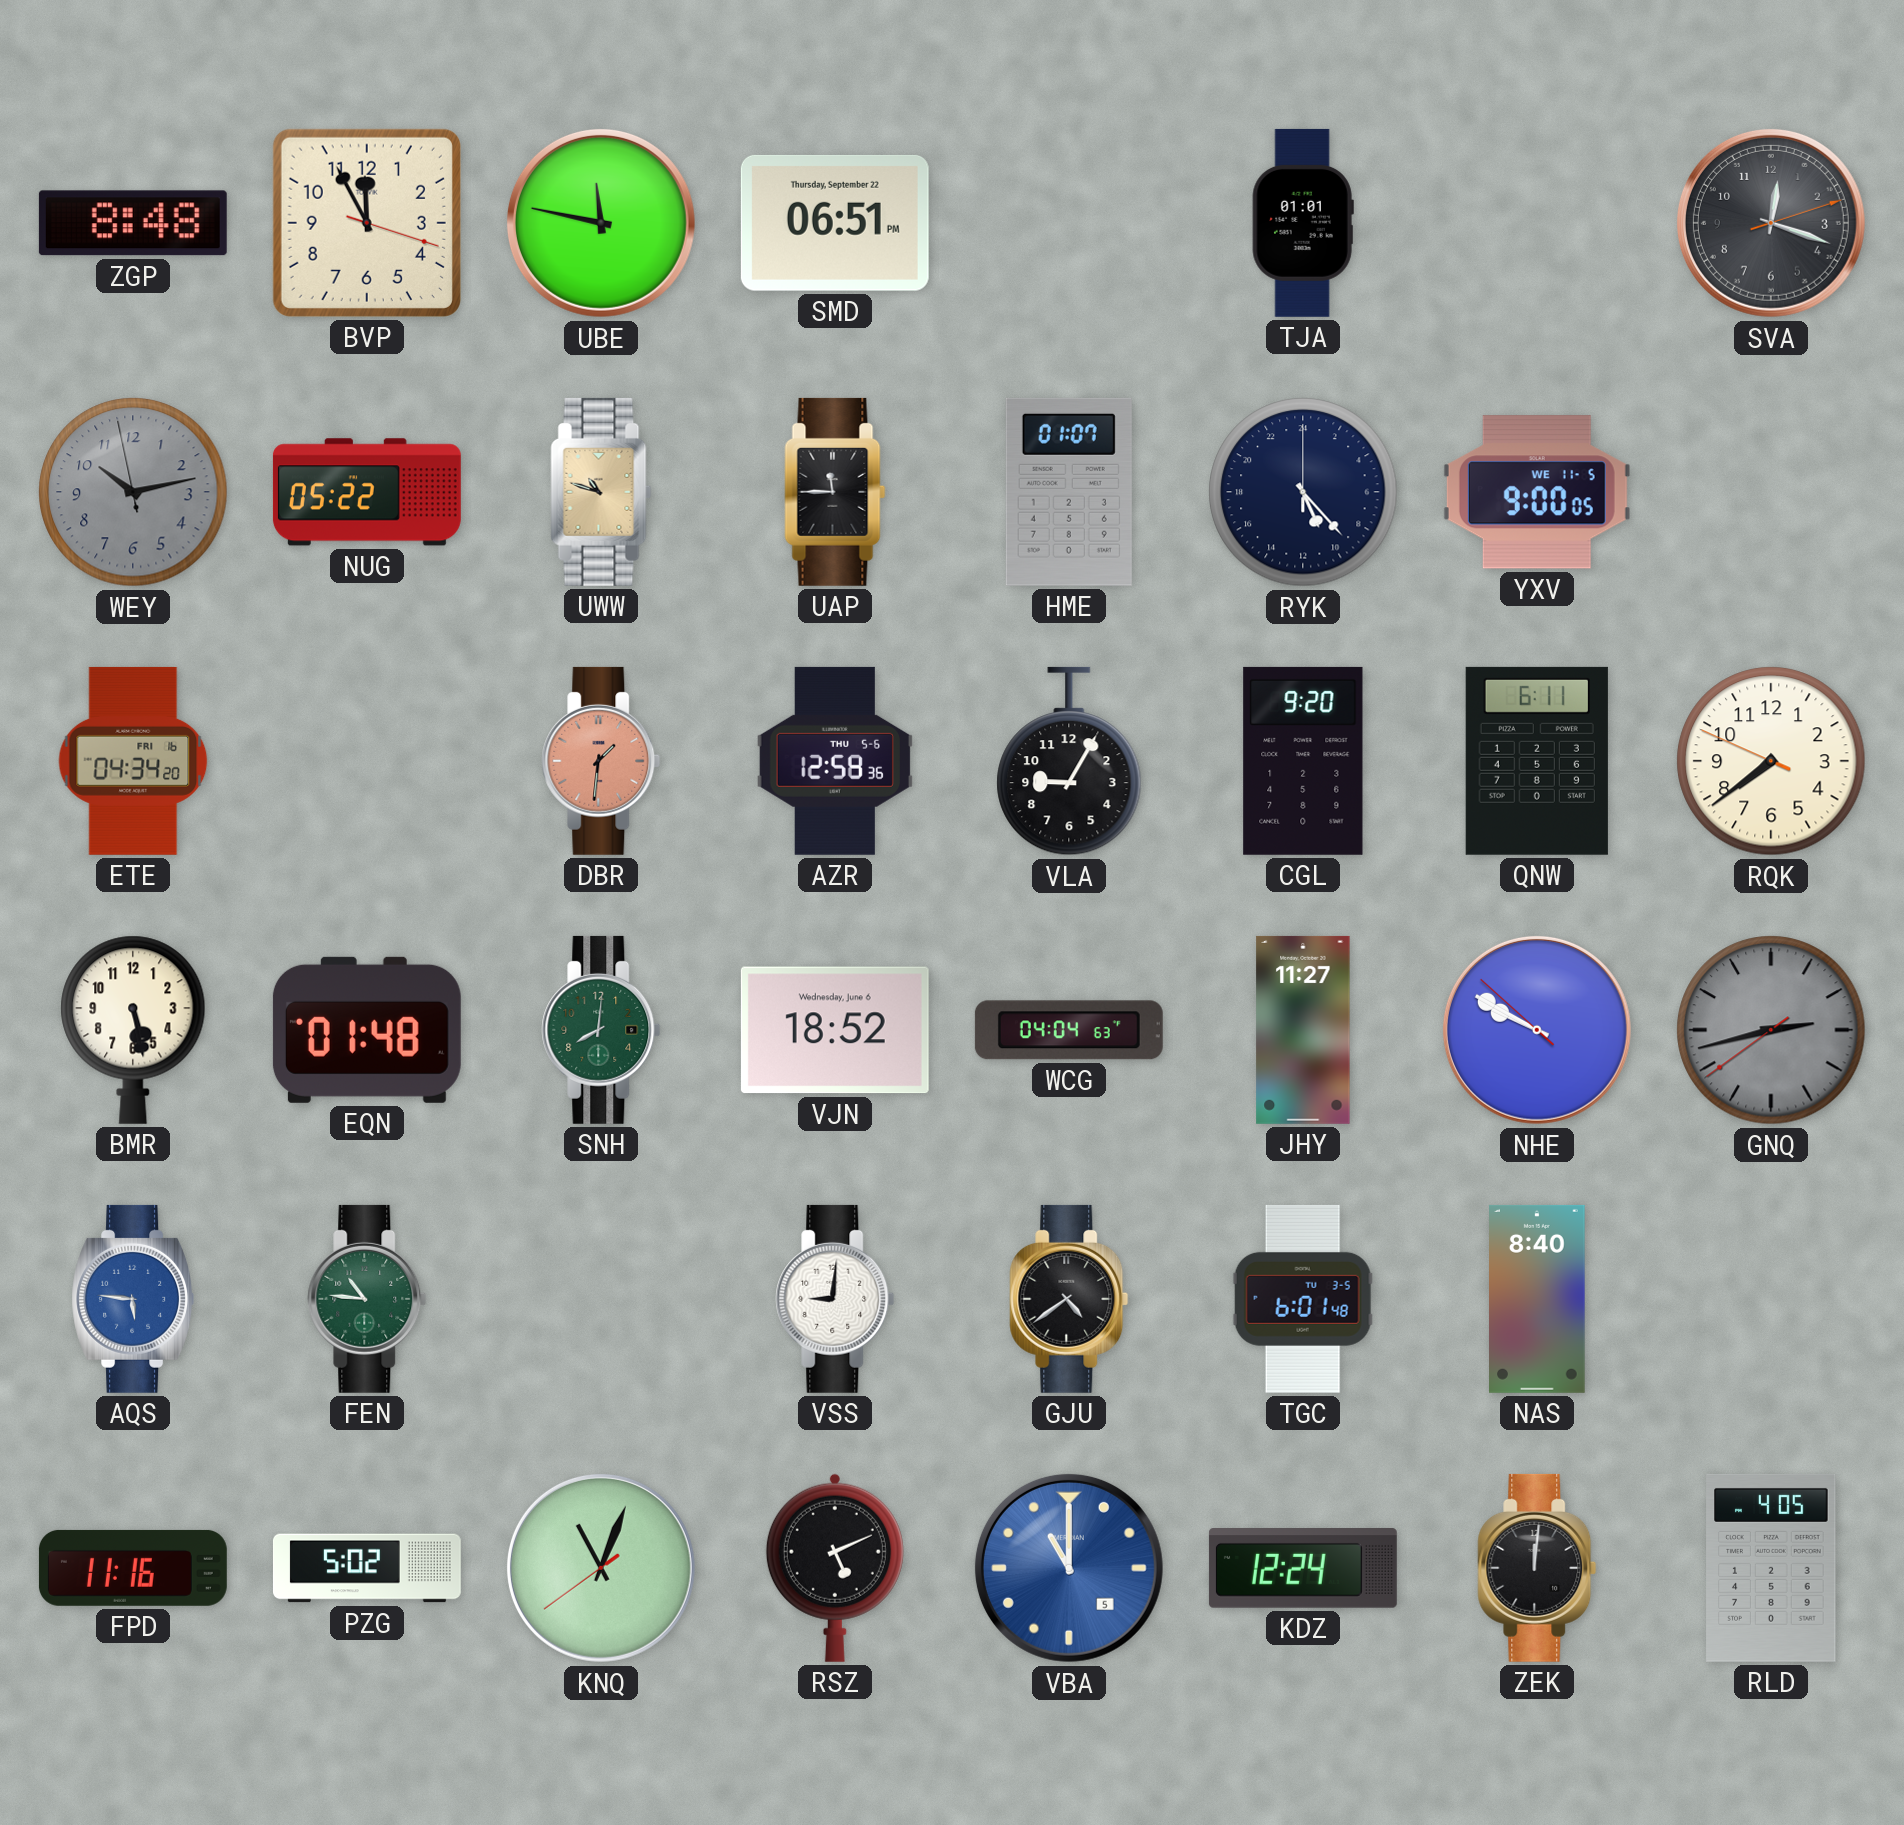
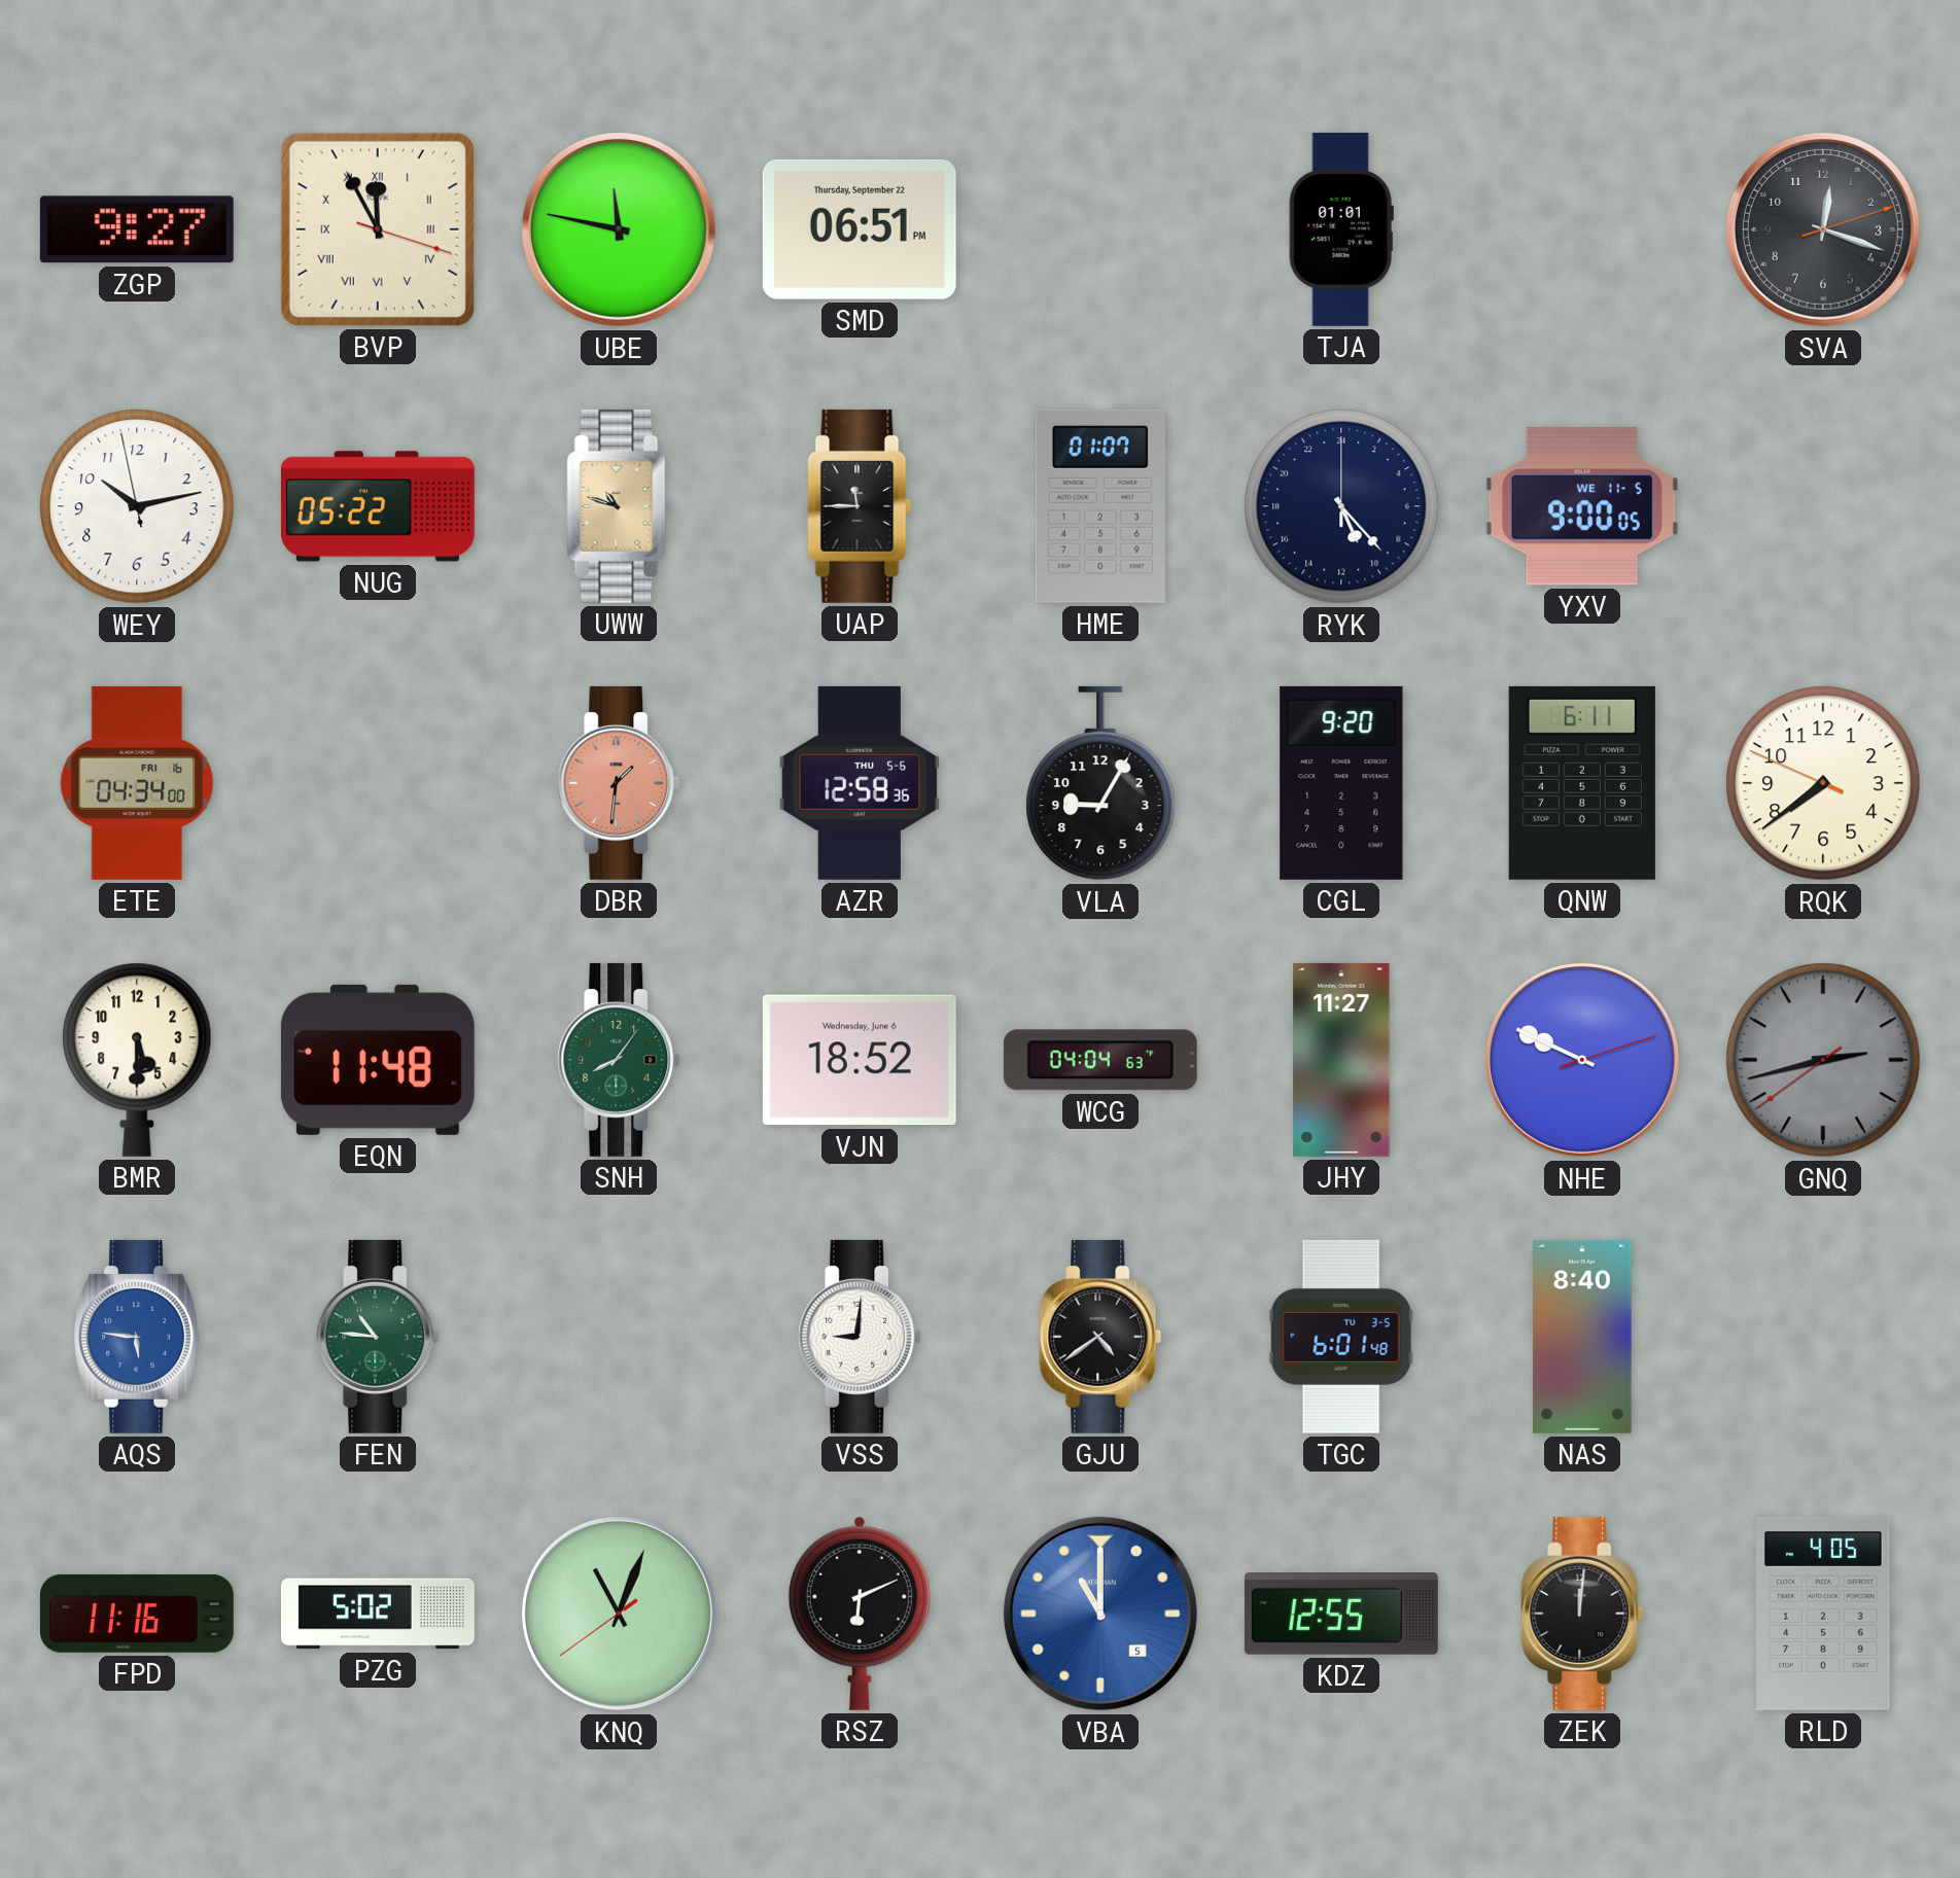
ZGP: 8:48 -> 9:27 (137, 229)
BVP numerals: Arabic -> Roman (378, 229)
WEY dial: grey -> white (137, 506)
ETE: 04:34:20 -> 04:34:00 (137, 783)
BMR: 5:28 -> 5:30 (137, 1060)
EQN: 01:48 -> 11:48 (378, 1060)
SNH: 8:01 -> 8:06 (619, 1060)
NHE: 9:49:52 -> 9:49:12 (1582, 1060)
RSZ: 5:11 -> 6:11 (860, 1614)
KDZ: 12:24 -> 12:55 (1341, 1614)
